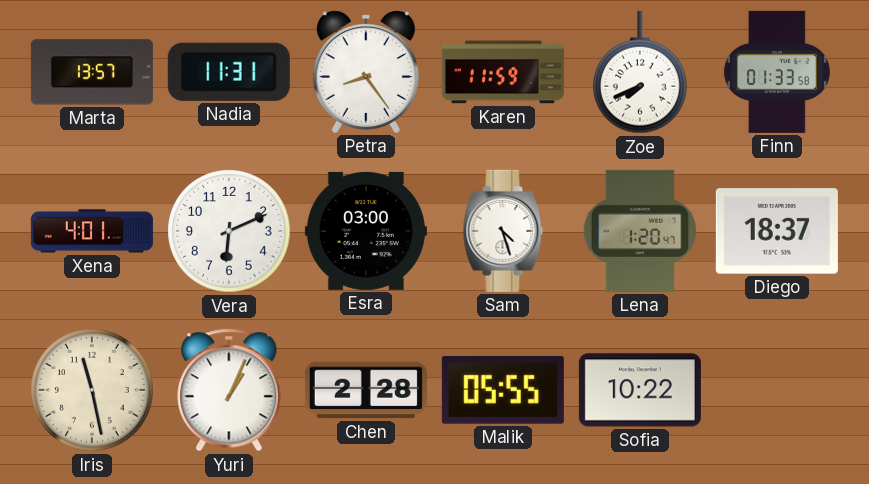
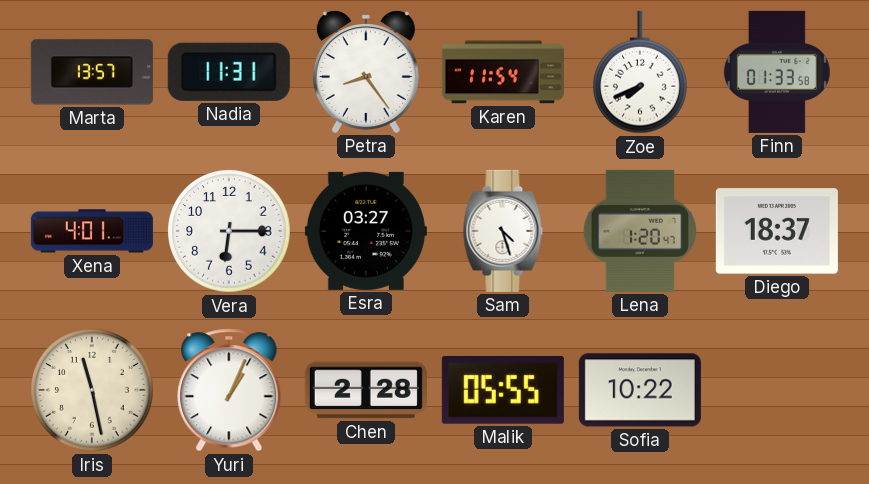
Karen: 11:59 -> 11:54 (503, 72)
Vera: 6:11 -> 6:15 (229, 231)
Esra: 03:00 -> 03:27 (366, 231)
